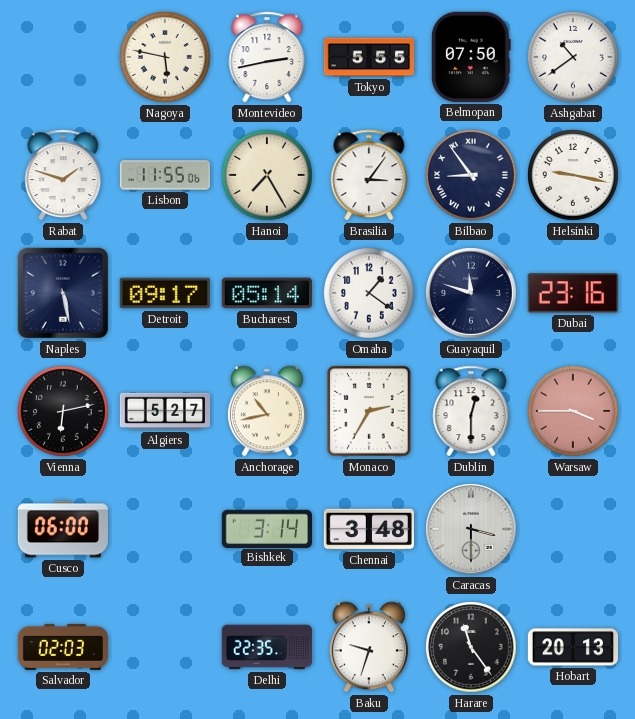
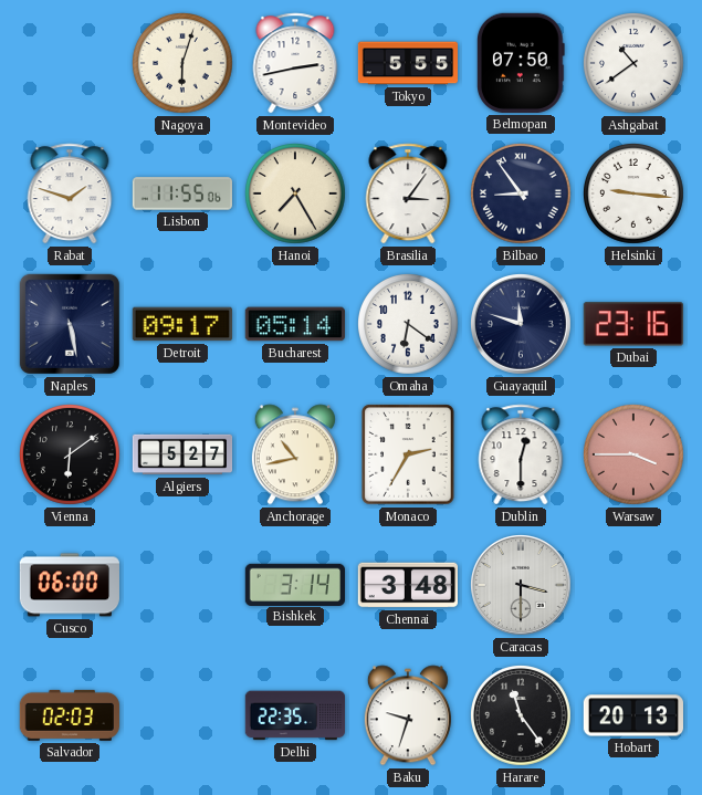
Nagoya: 5:47 -> 6:03 (184, 64)
Helsinki: 9:17 -> 9:16 (635, 195)
Omaha: 1:21 -> 6:21 (409, 325)
Vienna: 6:13 -> 6:09 (71, 456)
